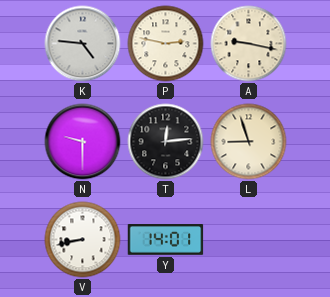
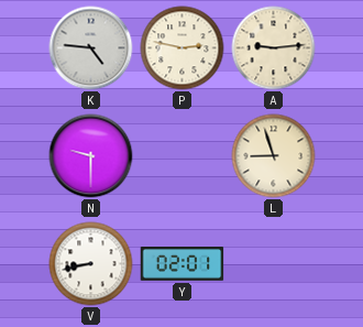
A: 9:17 -> 9:14 (274, 48)
T: 12:14 -> none (166, 142)
Y: 14:01 -> 02:01 (183, 264)
